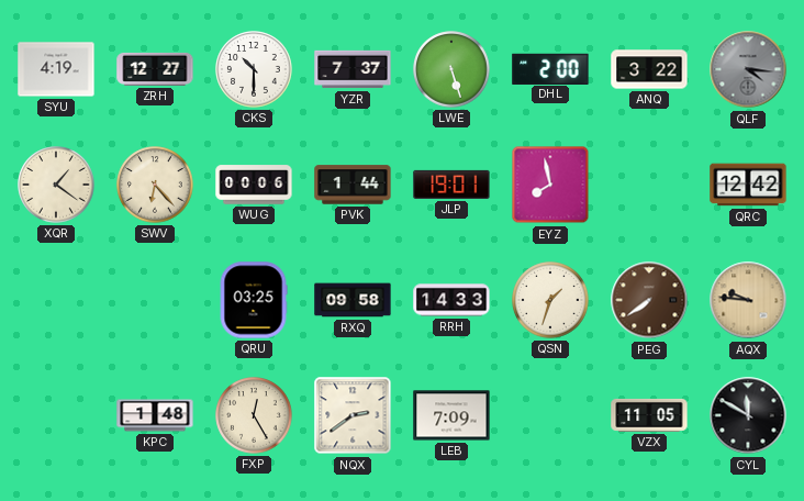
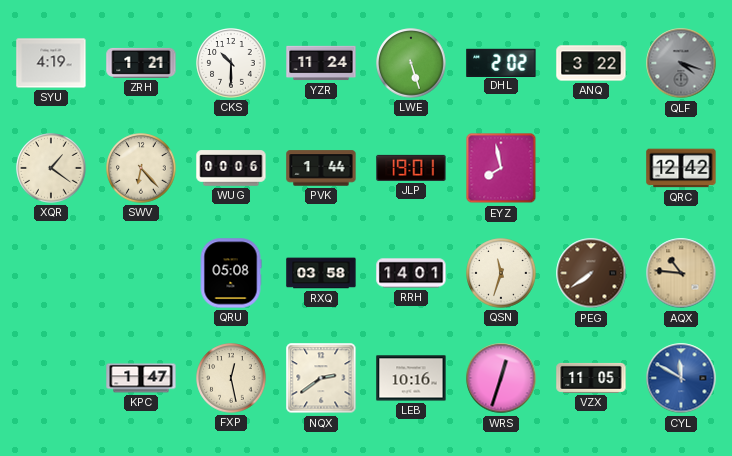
ZRH: 12:27 -> 1:21 (141, 63)
YZR: 7:37 -> 11:24 (321, 63)
DHL: 2:00 -> 2:02 (501, 62)
QLF: 4:16 -> 4:18 (681, 63)
QRU: 03:25 -> 05:08 (231, 273)
RXQ: 09:58 -> 03:58 (321, 273)
RRH: 14:33 -> 14:01 (411, 273)
QSN: 1:33 -> 11:33 (501, 273)
AQX: 9:46 -> 10:46 (681, 273)
KPC: 1:48 -> 1:47 (141, 378)
FXP: 12:25 -> 12:28 (231, 378)
LEB: 7:09 -> 10:16 (411, 378)
WRS: none -> 12:33 (501, 378)
CYL dial: black -> blue (681, 378)
